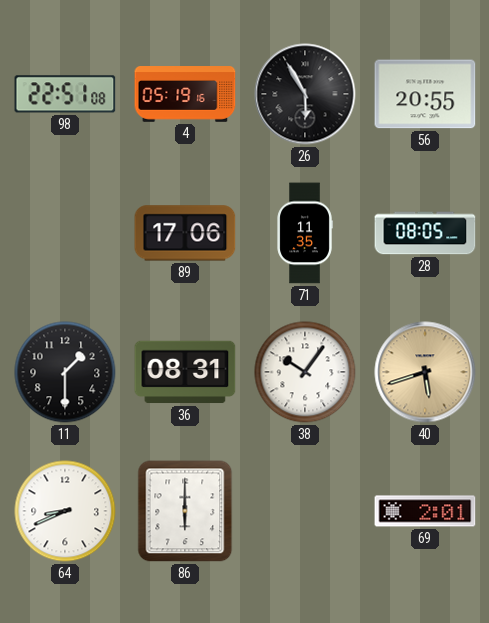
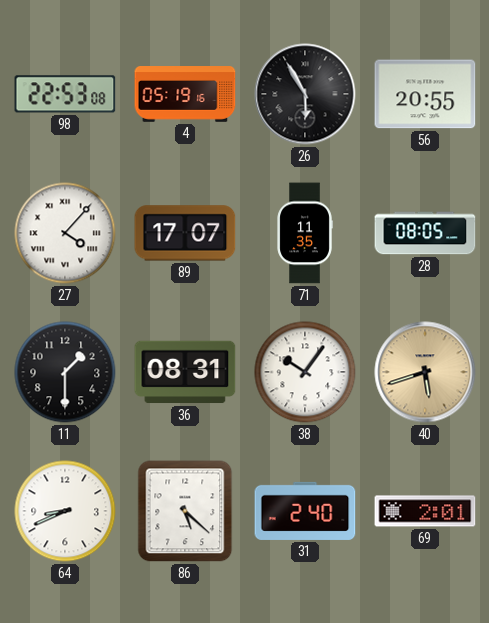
98: 22:51 -> 22:53 (65, 94)
27: none -> 4:07 (65, 233)
89: 17:06 -> 17:07 (185, 233)
86: 6:00 -> 5:22 (185, 511)
31: none -> 2:40 (305, 511)
